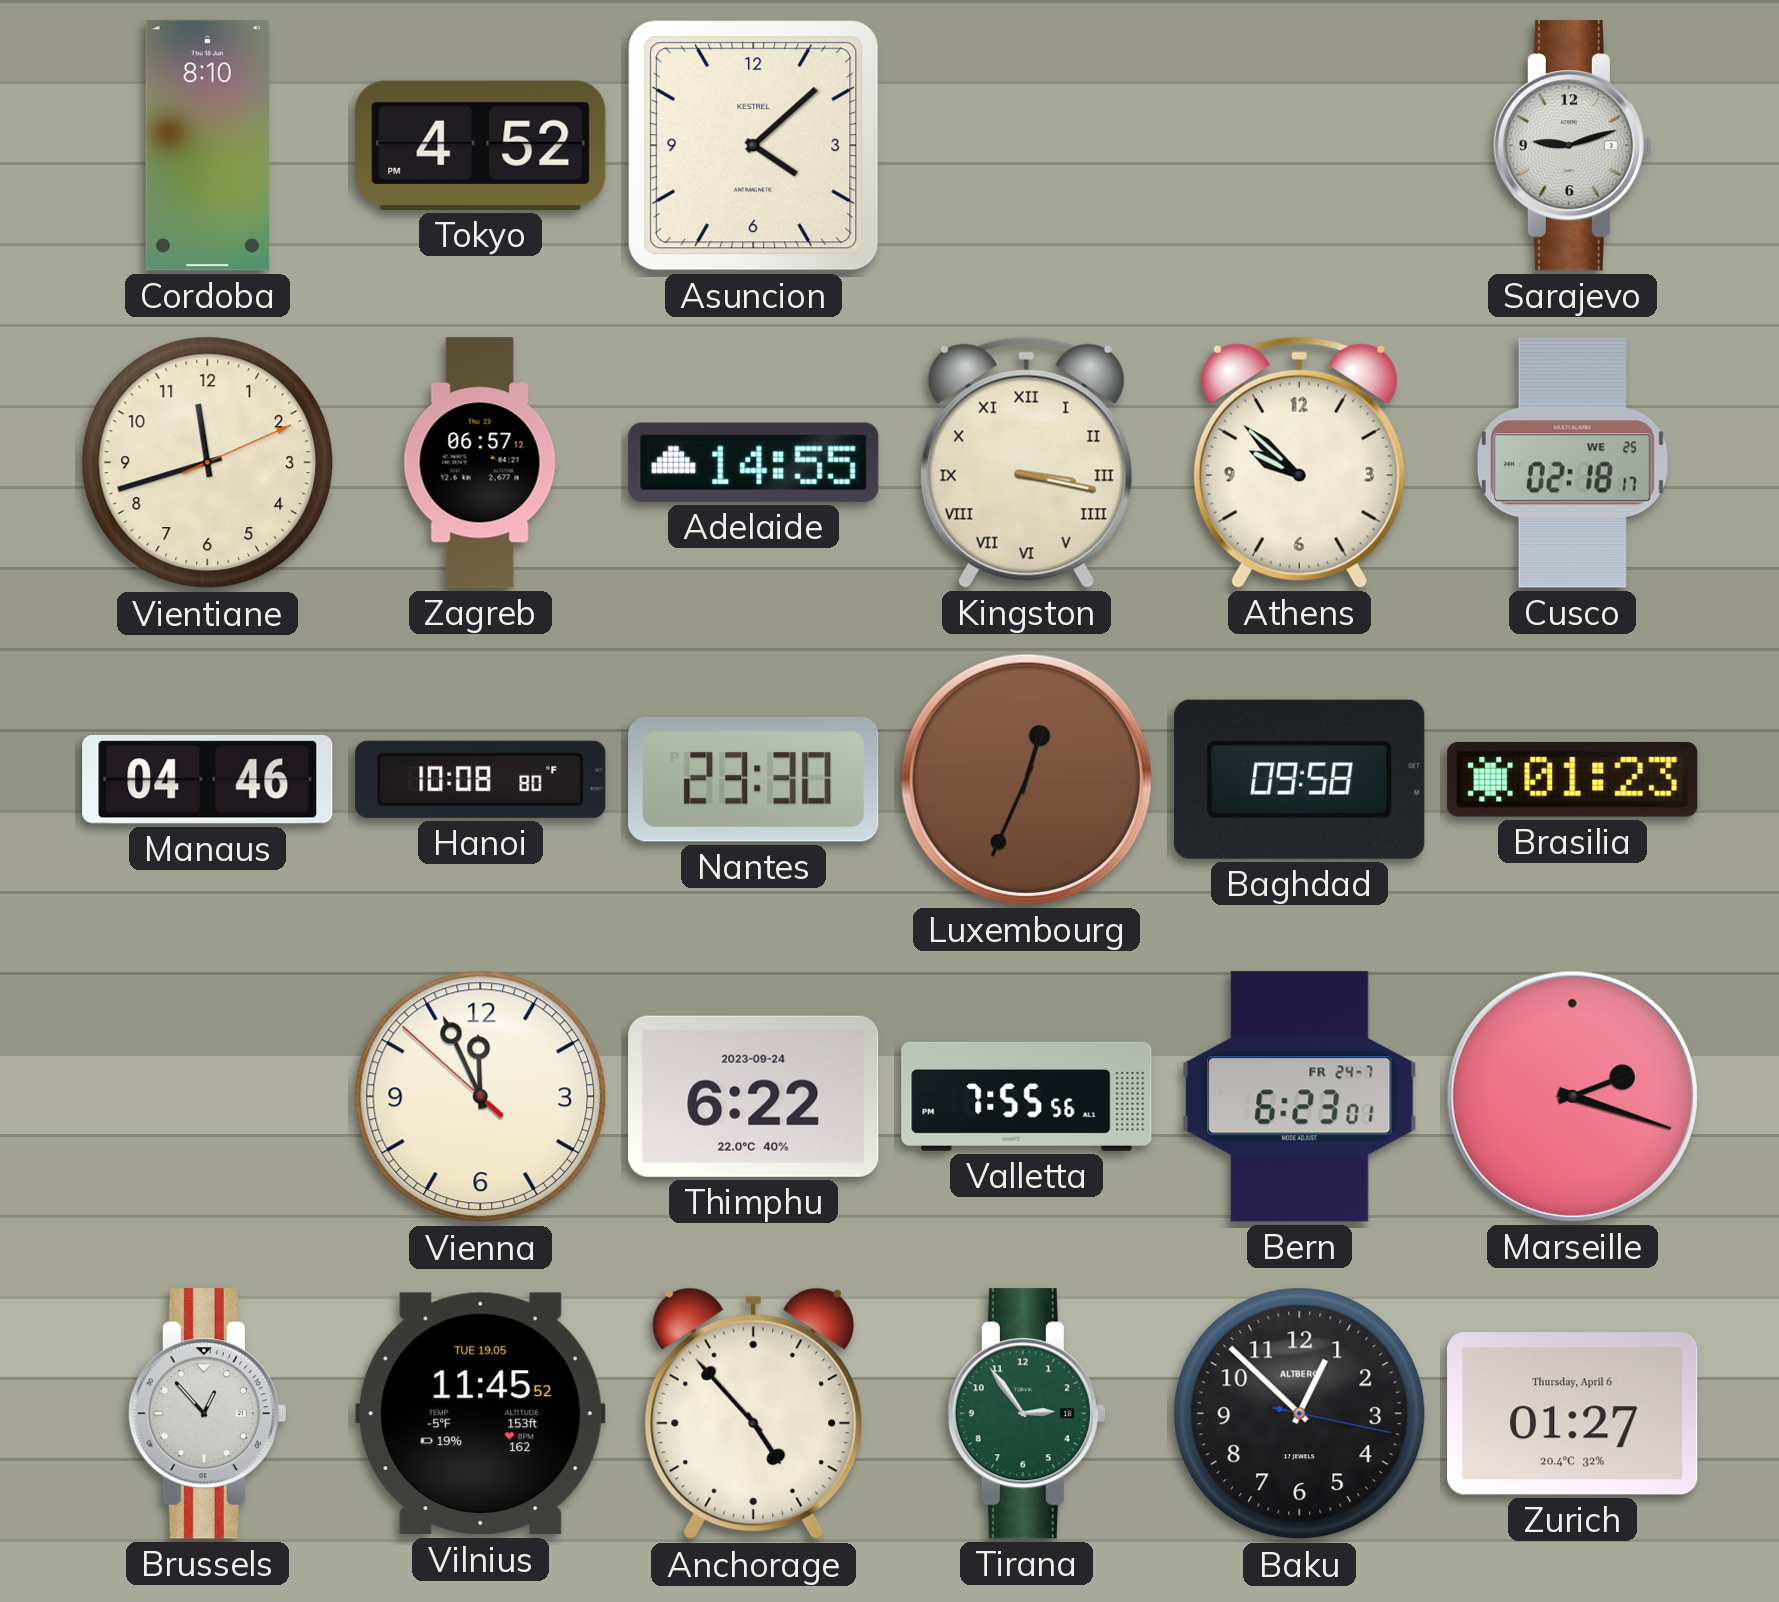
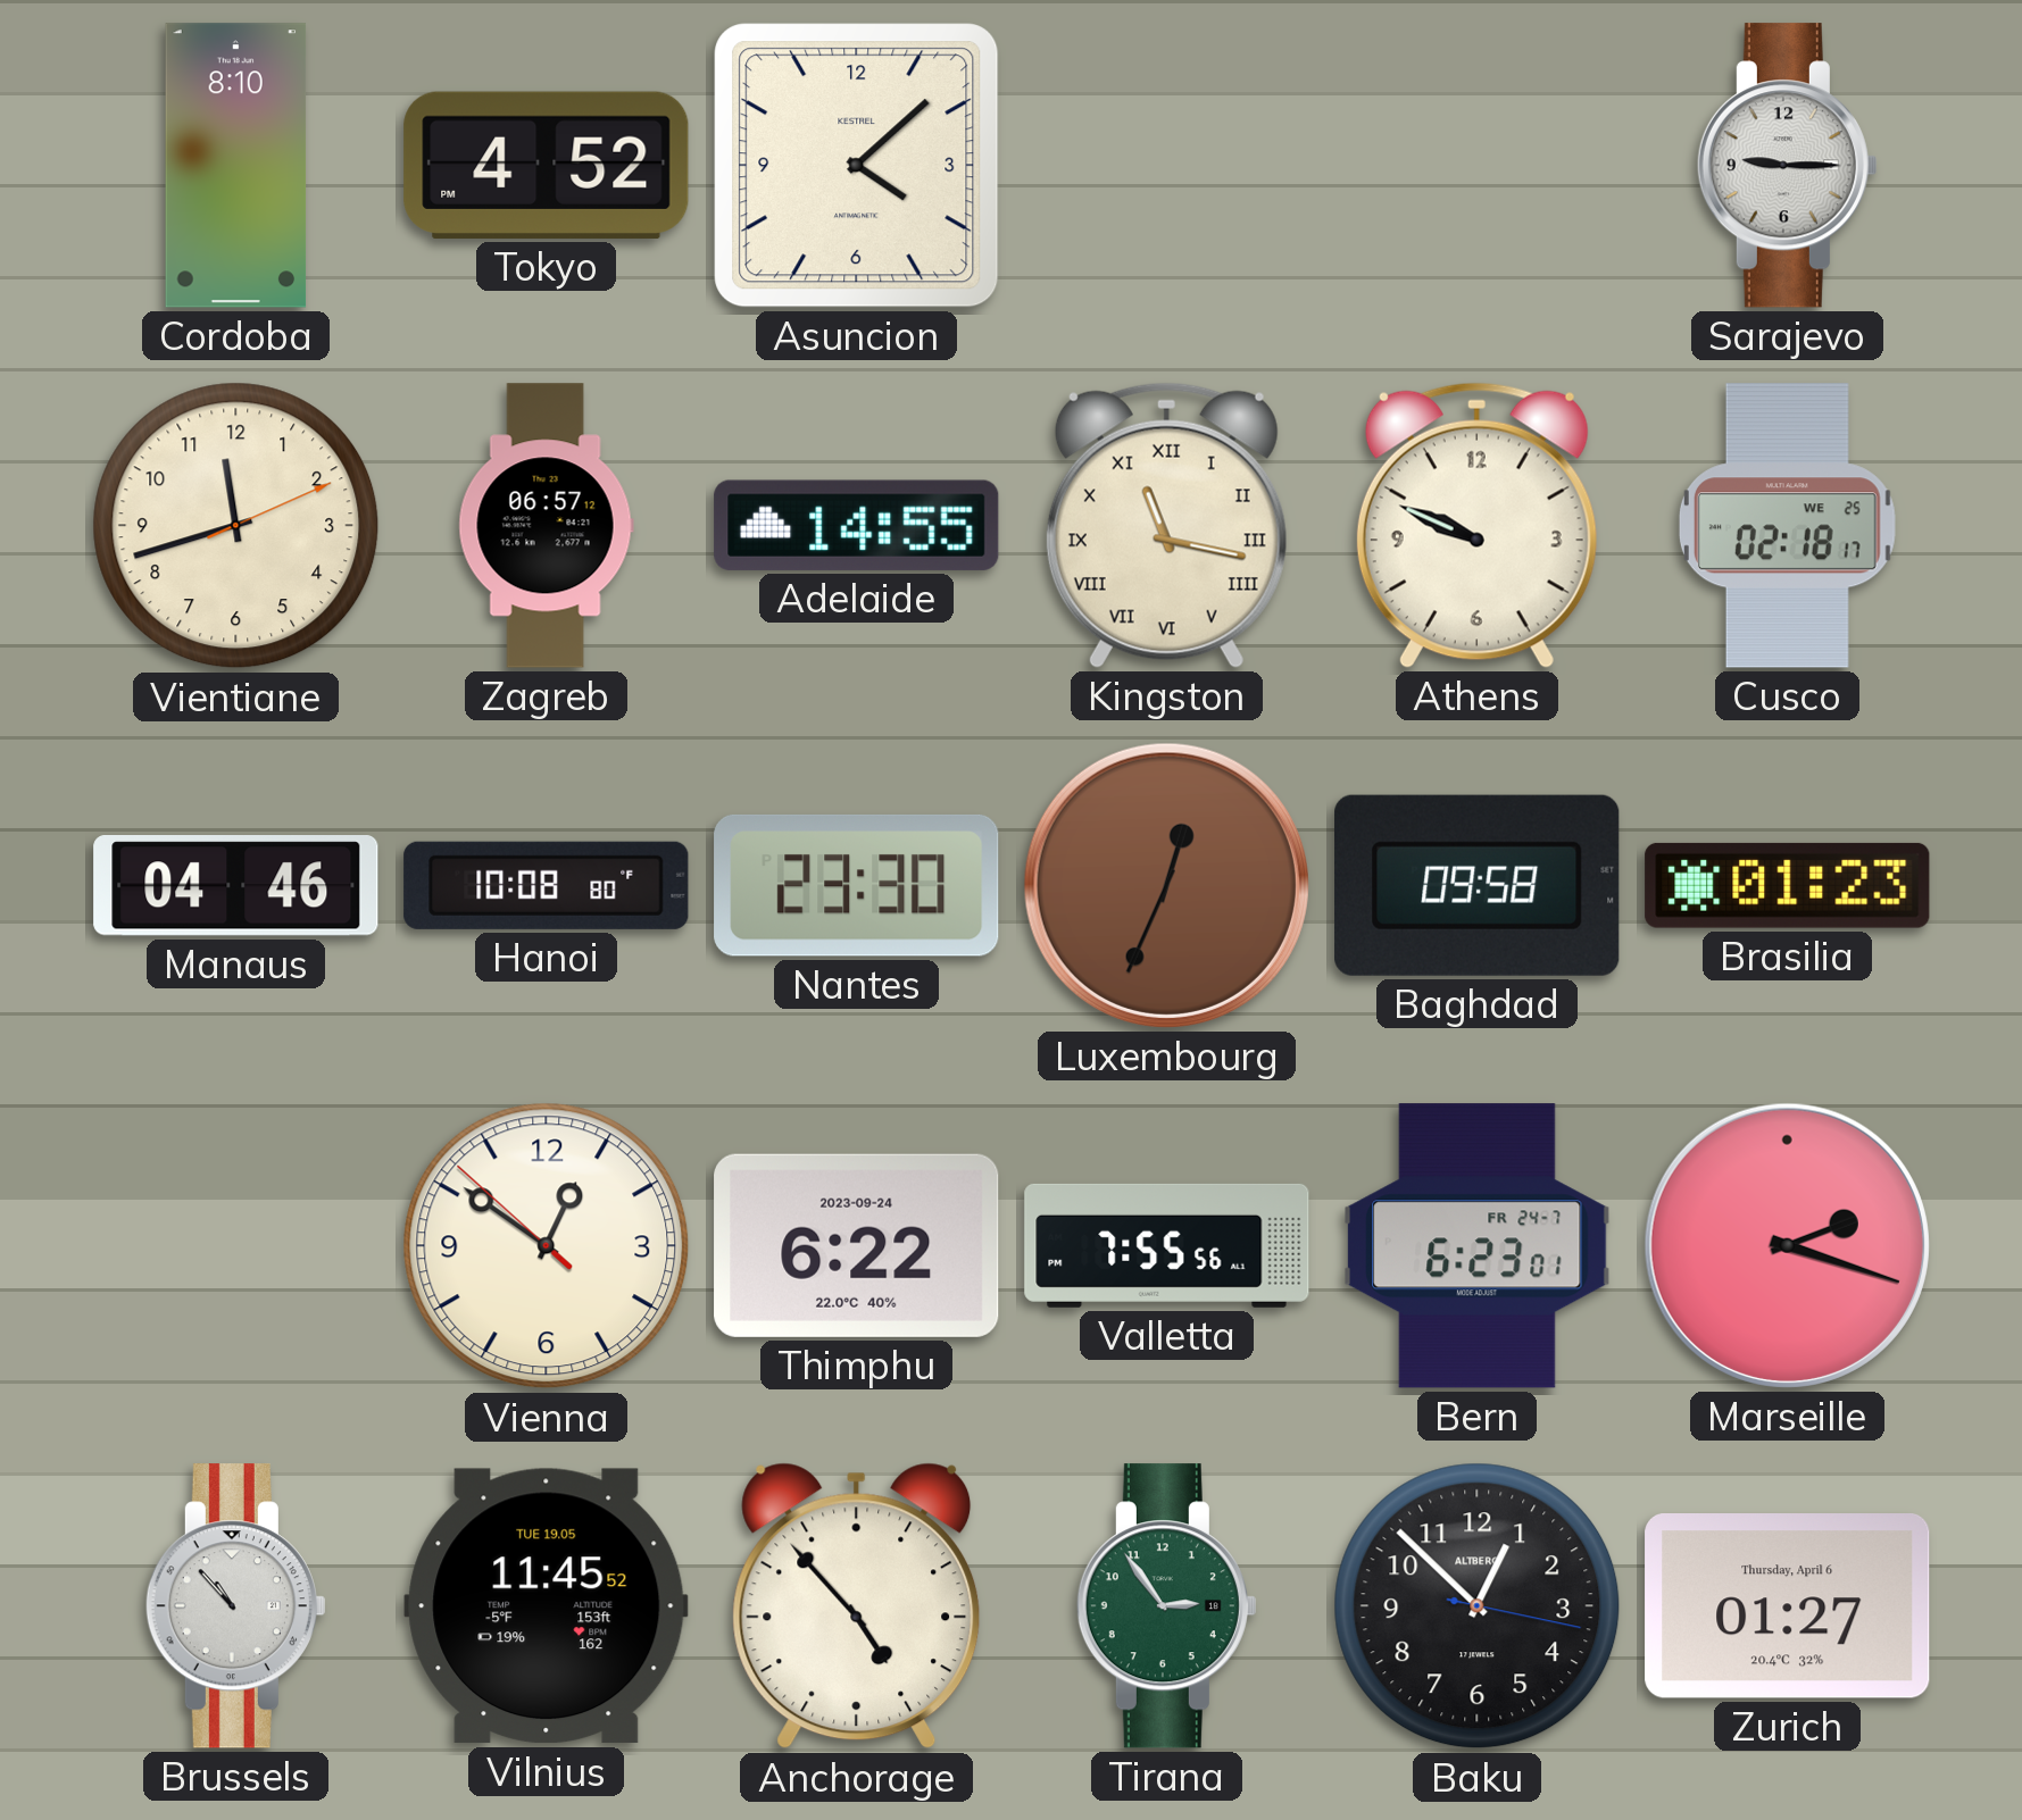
Sarajevo: 9:12 -> 9:15 (1787, 166)
Kingston: 3:17 -> 11:17 (1166, 525)
Athens: 9:52 -> 9:49 (1476, 525)
Vienna: 11:55 -> 12:50 (547, 1246)
Brussels: 12:53 -> 10:53 (235, 1606)
